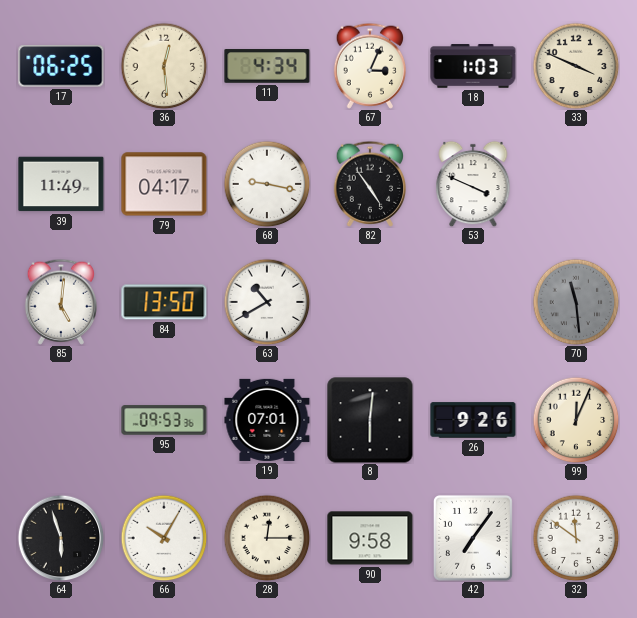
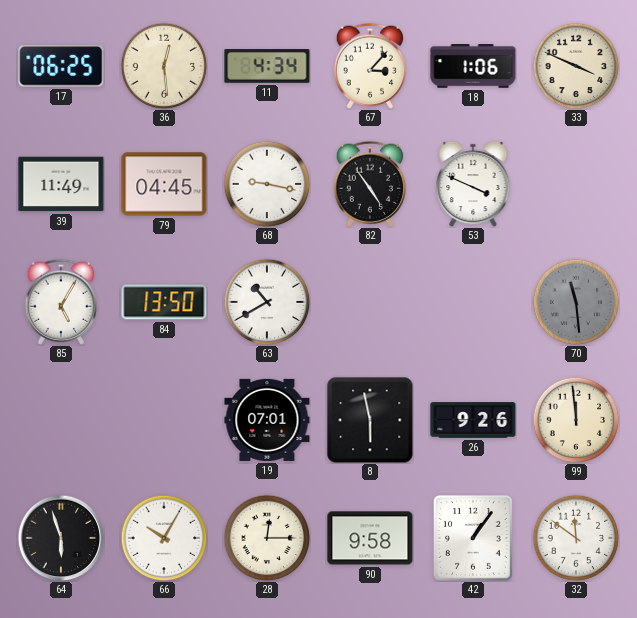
67: 3:04 -> 3:07 (369, 66)
18: 1:03 -> 1:06 (473, 66)
79: 04:17 -> 04:45 (164, 184)
85: 5:01 -> 5:05 (60, 302)
95: 09:53 -> none (164, 420)
8: 6:01 -> 5:58 (370, 420)
99: 12:04 -> 11:59 (576, 420)
42: 7:06 -> 1:06 (473, 538)
